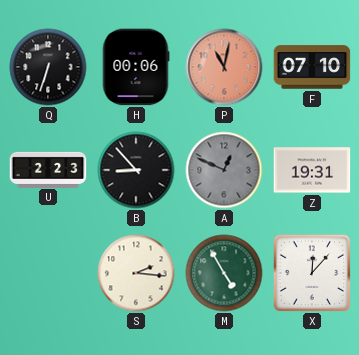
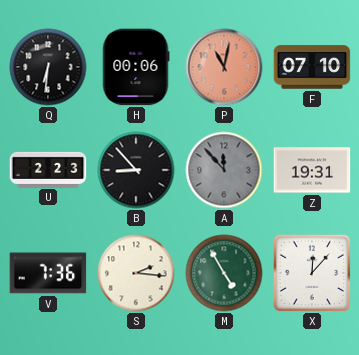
Q: 6:33 -> 6:31 (48, 67)
A: 12:49 -> 11:53 (224, 170)
V: none -> 7:36 (48, 273)
